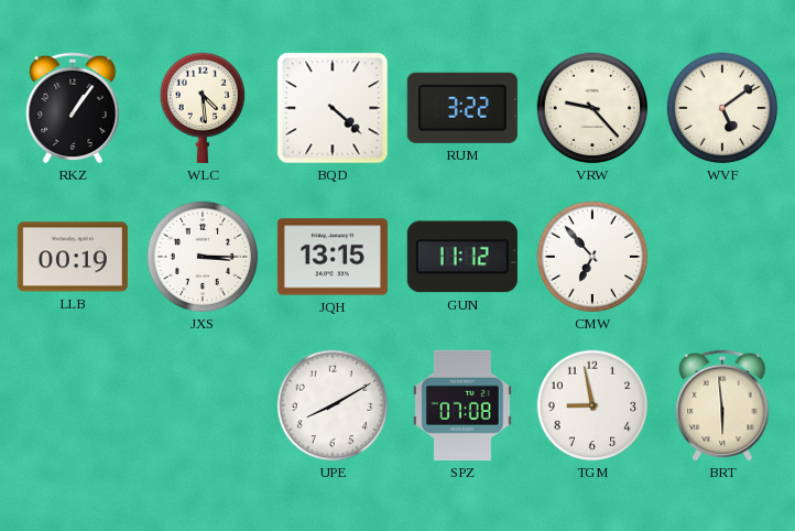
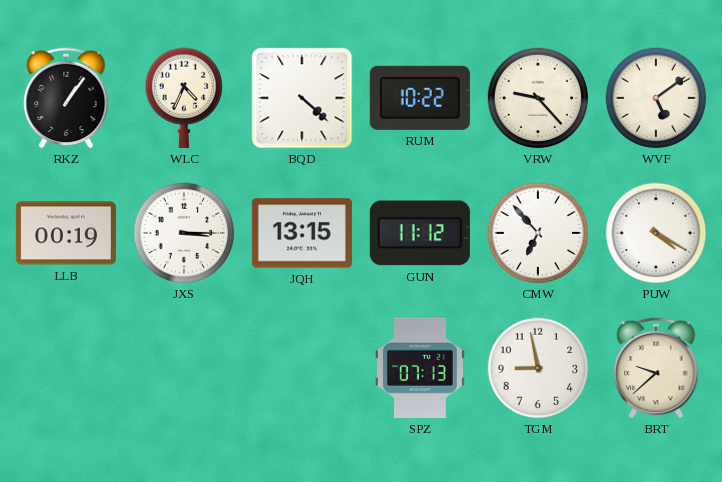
WLC: 4:29 -> 4:34 (183, 98)
RUM: 3:22 -> 10:22 (420, 98)
PUW: none -> 4:20 (656, 233)
UPE: 8:10 -> none (333, 405)
SPZ: 07:08 -> 07:13 (420, 368)
BRT: 5:59 -> 9:38 (656, 368)
